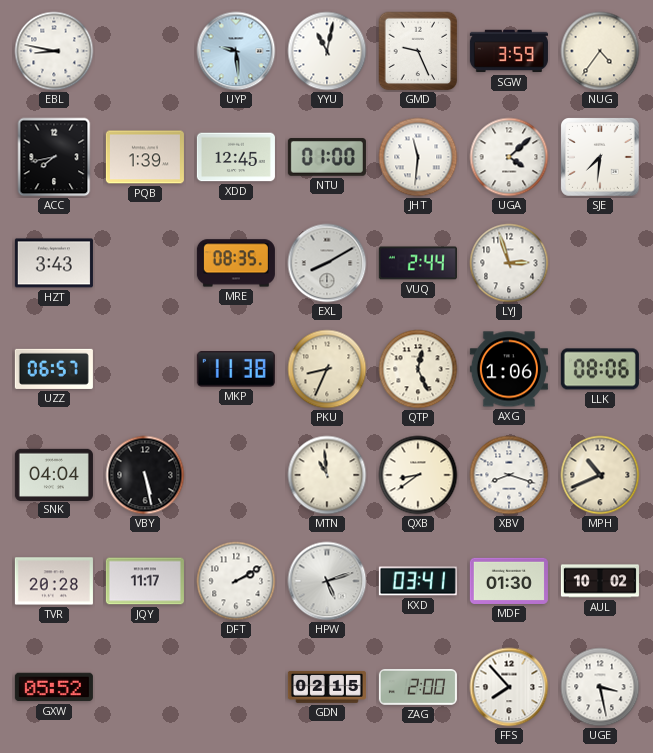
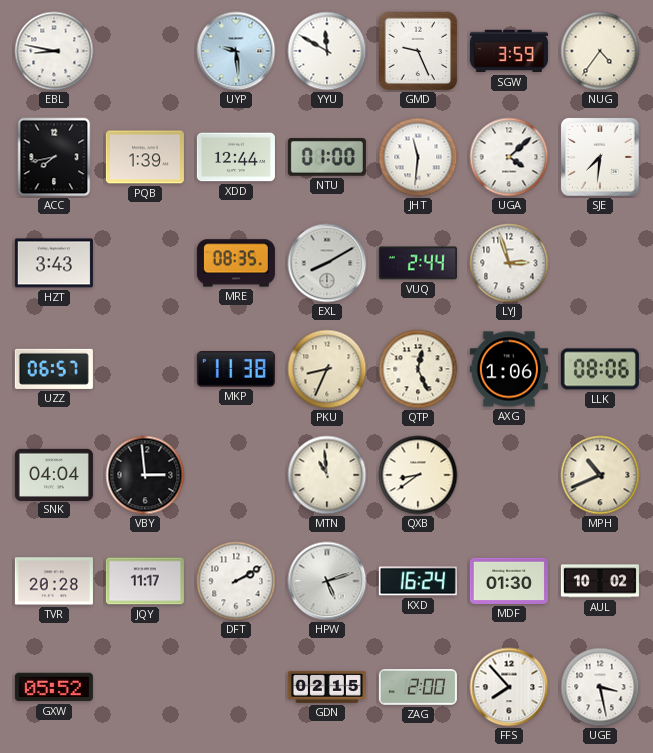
YYU: 11:02 -> 11:50 (327, 51)
XDD: 12:45 -> 12:44 (236, 157)
VBY: 5:28 -> 2:59 (145, 475)
XBV: 8:18 -> none (509, 475)
KXD: 03:41 -> 16:24 (418, 581)
